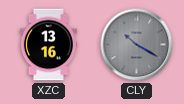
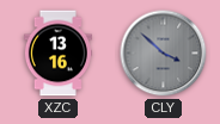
CLY: 10:20 -> 3:52 (164, 54)
